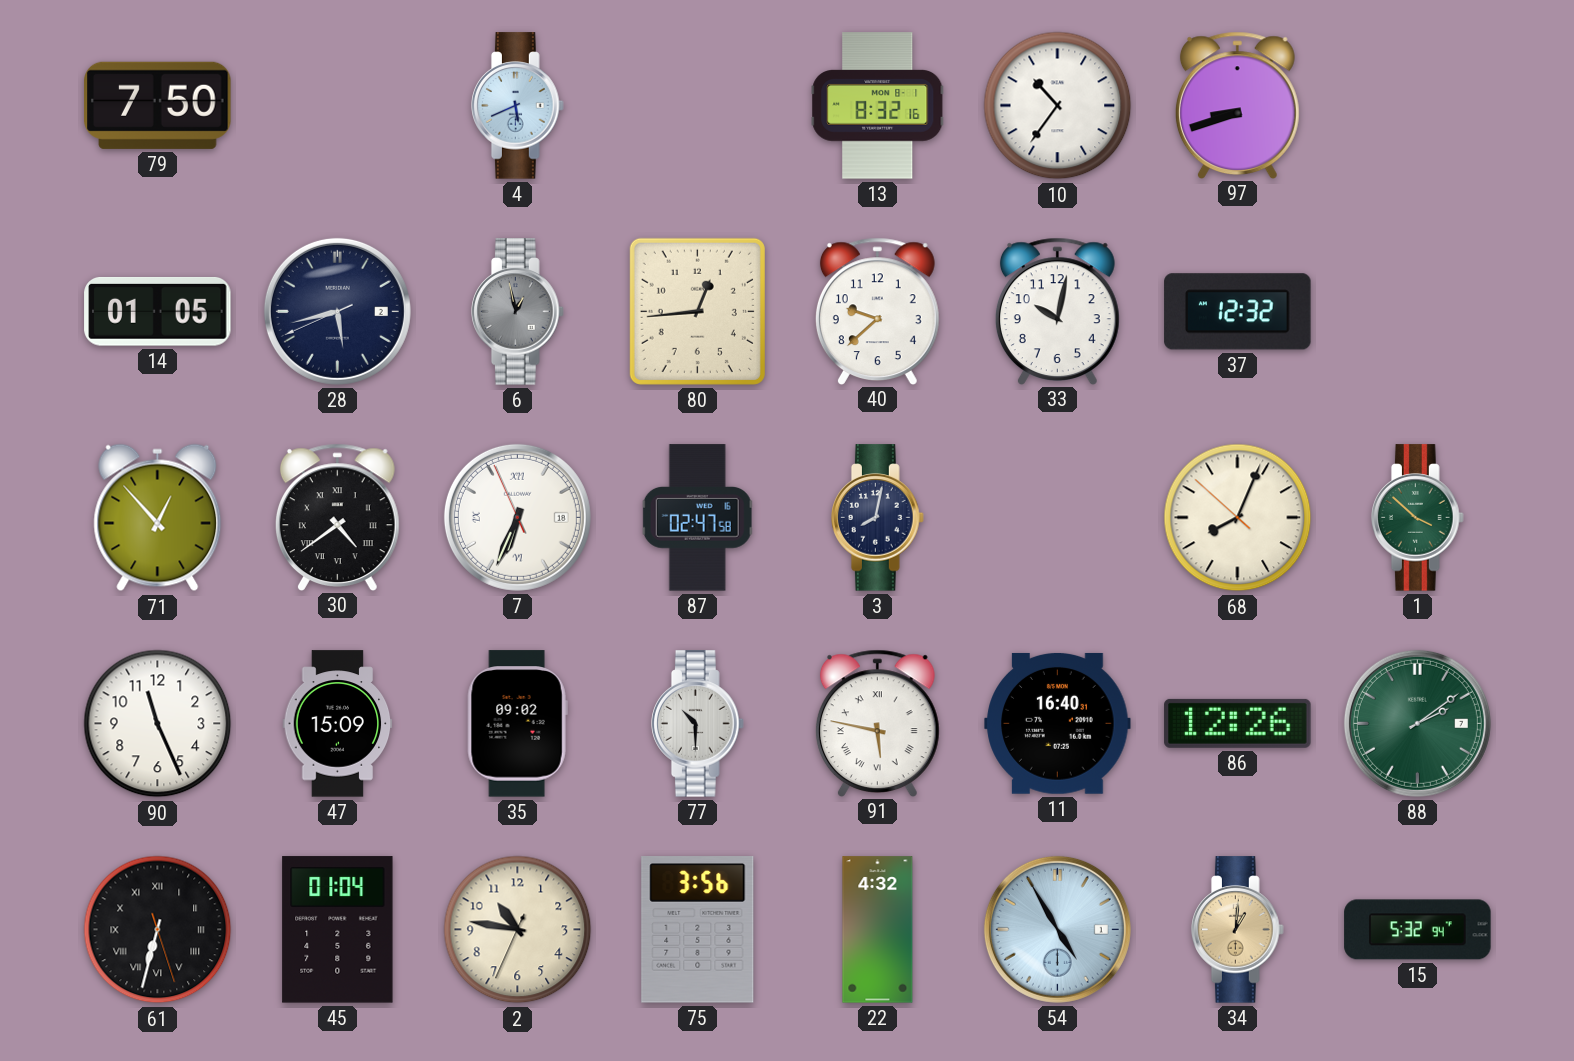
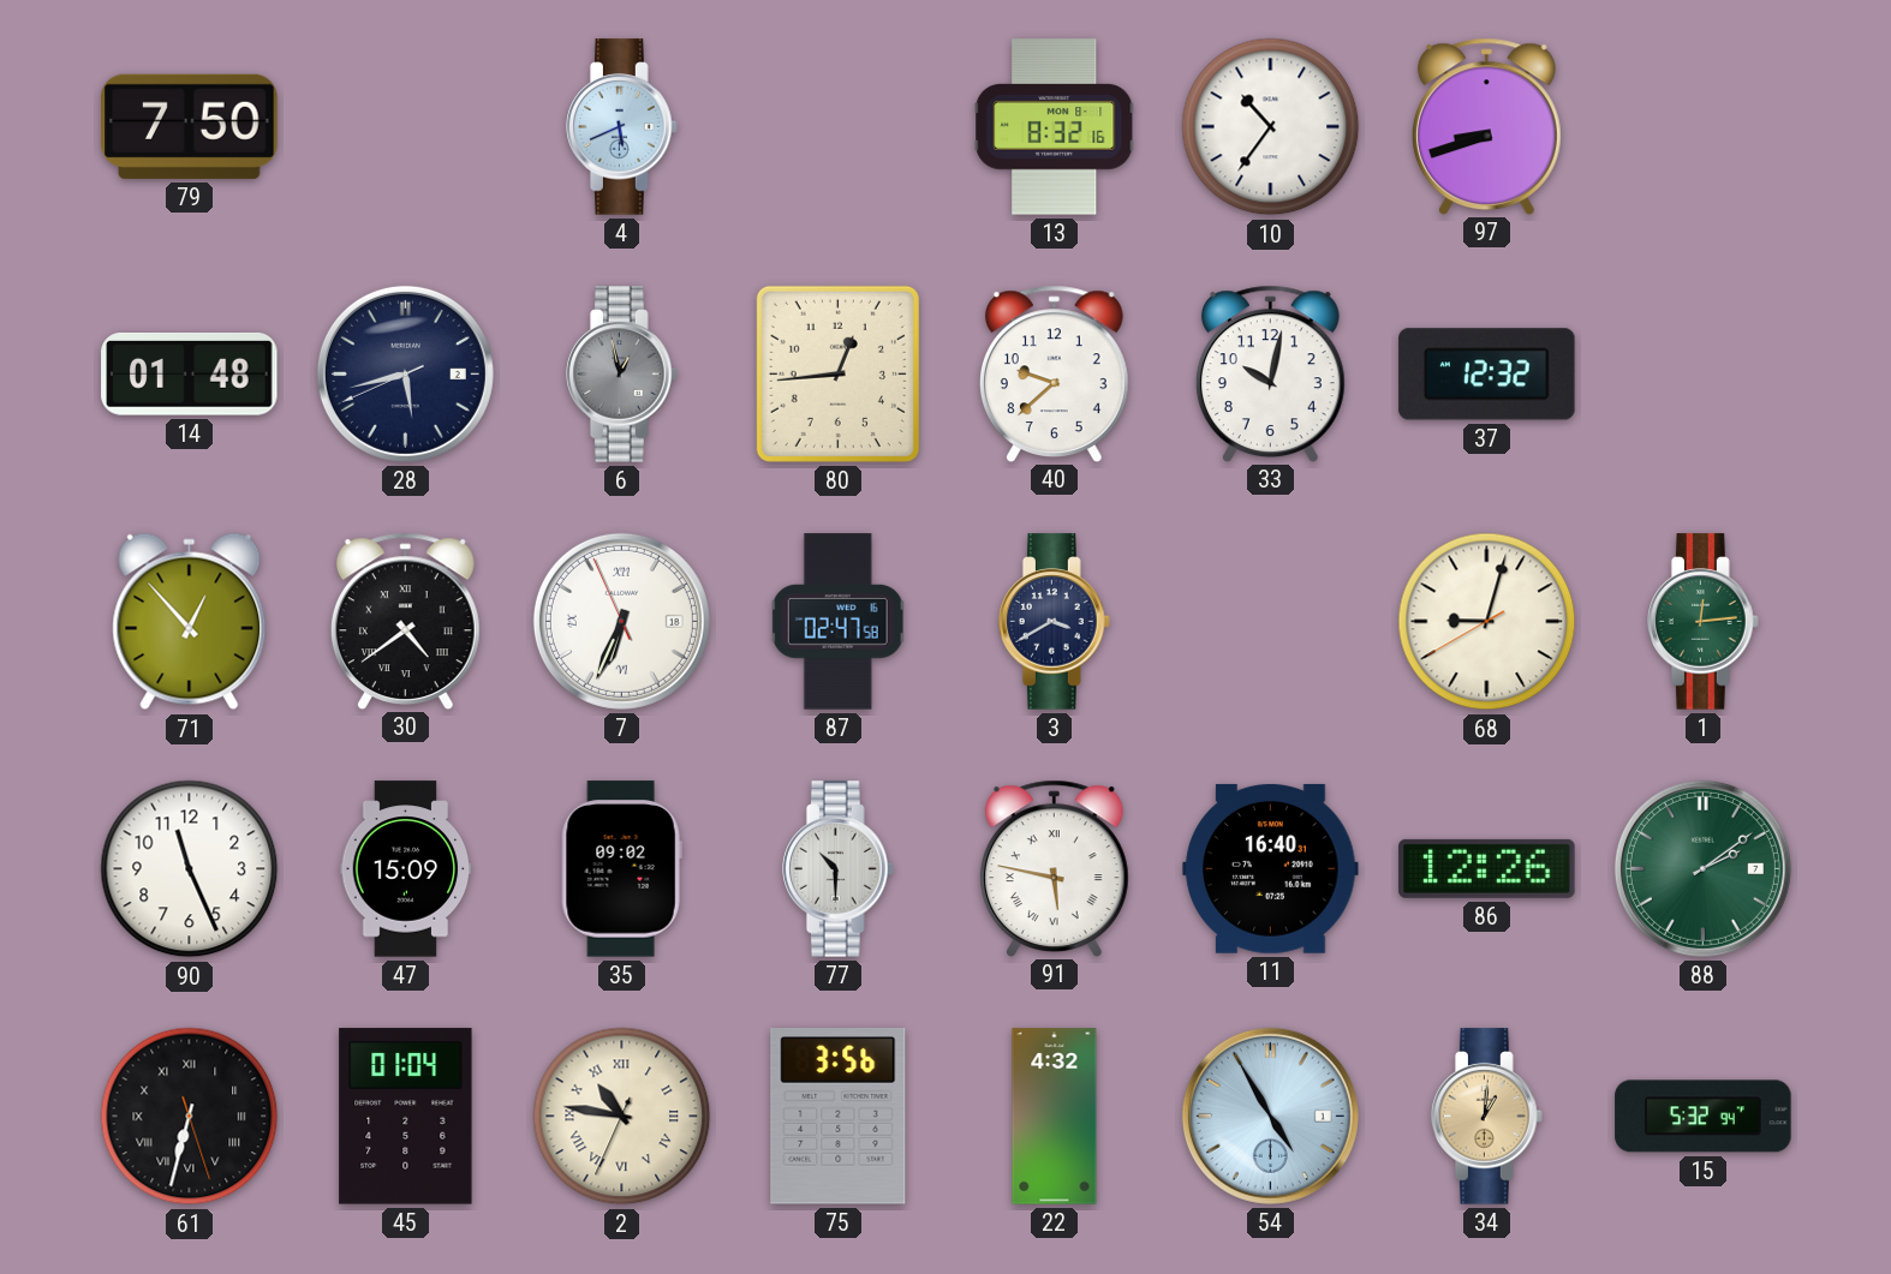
14: 01:05 -> 01:48 (190, 373)
3: 8:02 -> 3:40 (1055, 622)
68: 8:03 -> 9:02 (1487, 622)
1: 3:52 -> 12:14 (1704, 622)
2 numerals: Arabic -> Roman (622, 1117)
